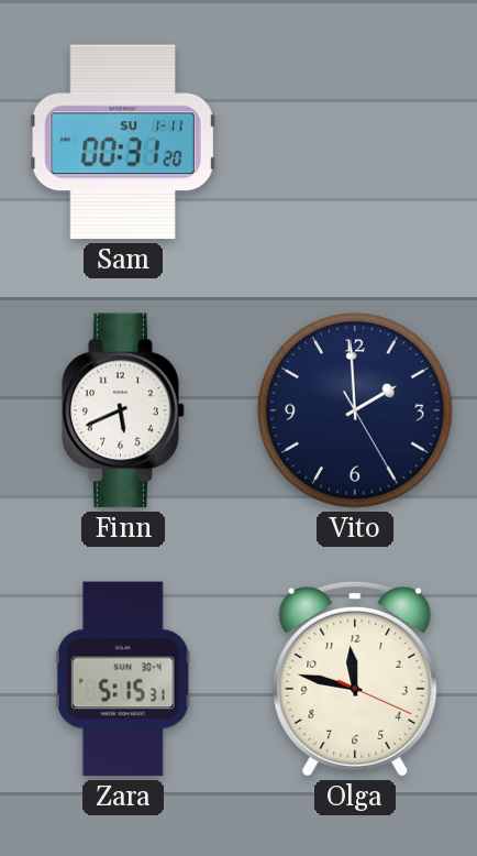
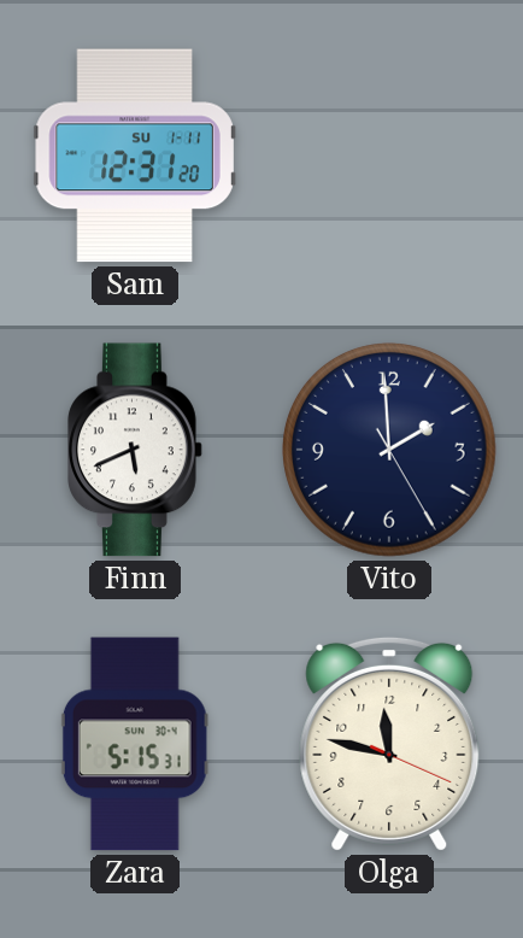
Sam: 00:31 -> 12:31 (135, 156)
